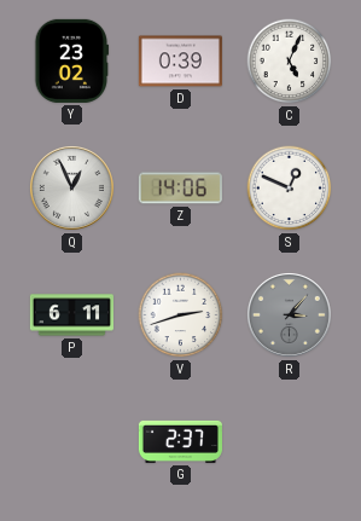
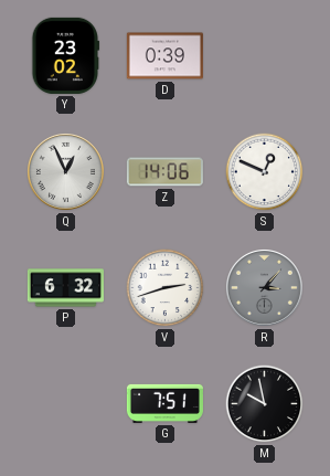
C: 5:04 -> none (290, 62)
P: 6:11 -> 6:32 (65, 288)
G: 2:37 -> 7:51 (164, 403)
M: none -> 9:58 (265, 404)
